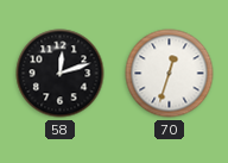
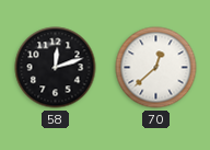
70: 12:33 -> 12:38 (156, 68)
